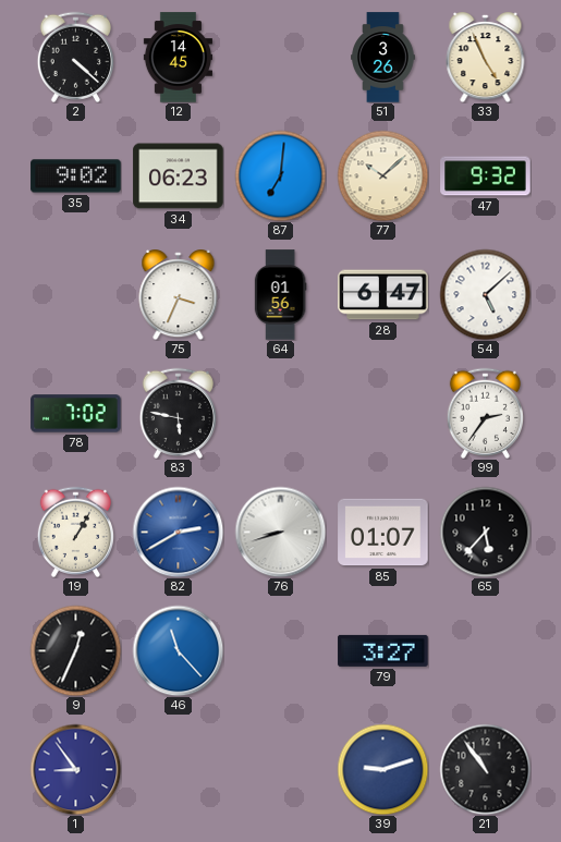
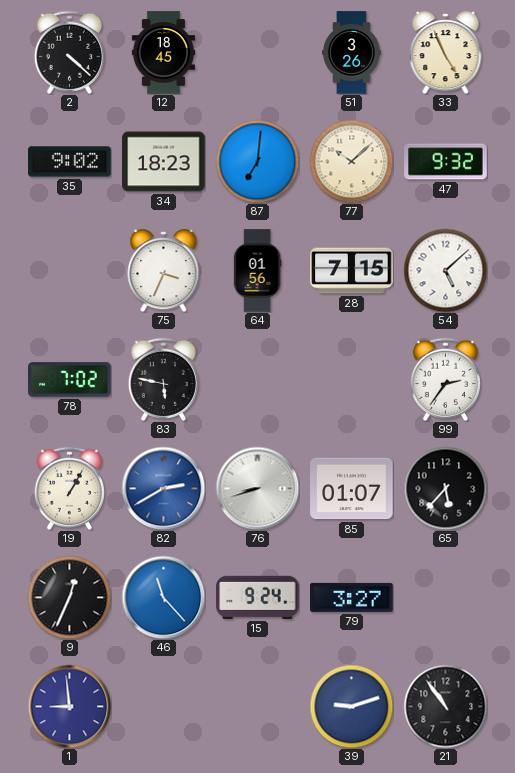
12: 14:45 -> 18:45 (164, 53)
34: 06:23 -> 18:23 (164, 162)
28: 6:47 -> 7:15 (352, 271)
15: none -> 9:24 (258, 597)
1: 8:54 -> 8:59 (69, 706)
